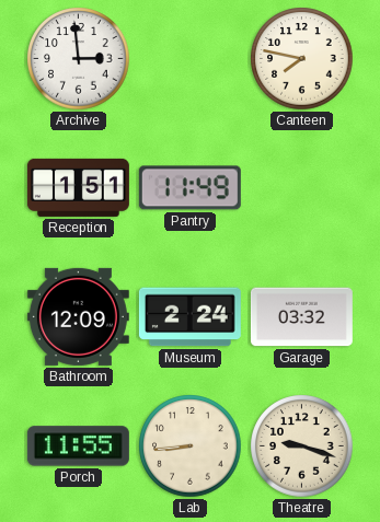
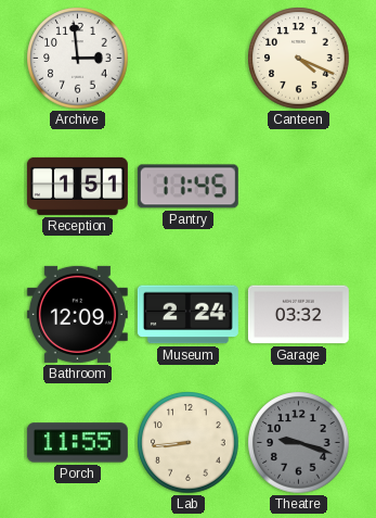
Canteen: 7:47 -> 4:19 (299, 59)
Pantry: 11:49 -> 11:45 (187, 187)
Theatre dial: cream -> grey (299, 443)
